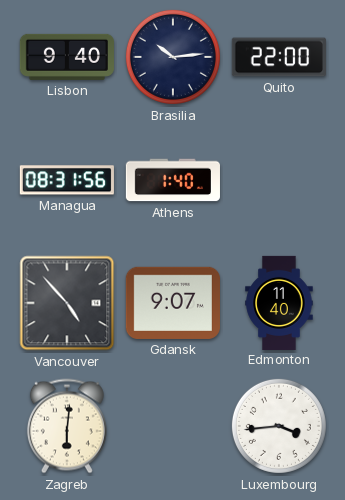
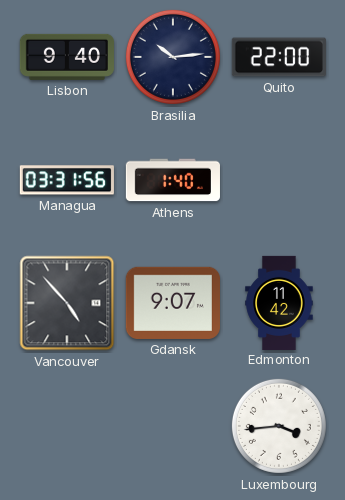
Managua: 08:31 -> 03:31 (67, 180)
Edmonton: 11:40 -> 11:42 (279, 302)
Zagreb: 6:01 -> none (67, 426)
